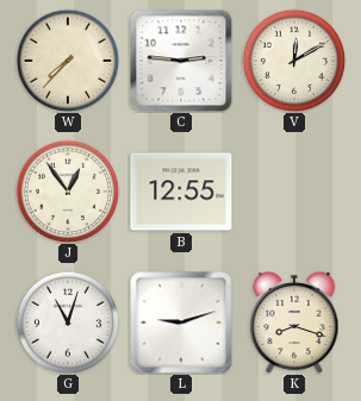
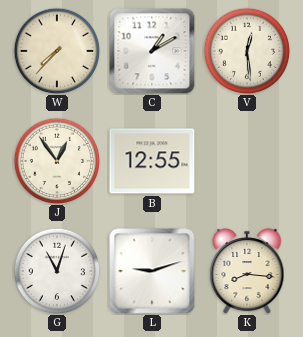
C: 2:46 -> 1:10 (152, 51)
V: 12:10 -> 12:29 (247, 51)
K: 8:18 -> 8:16 (247, 271)
